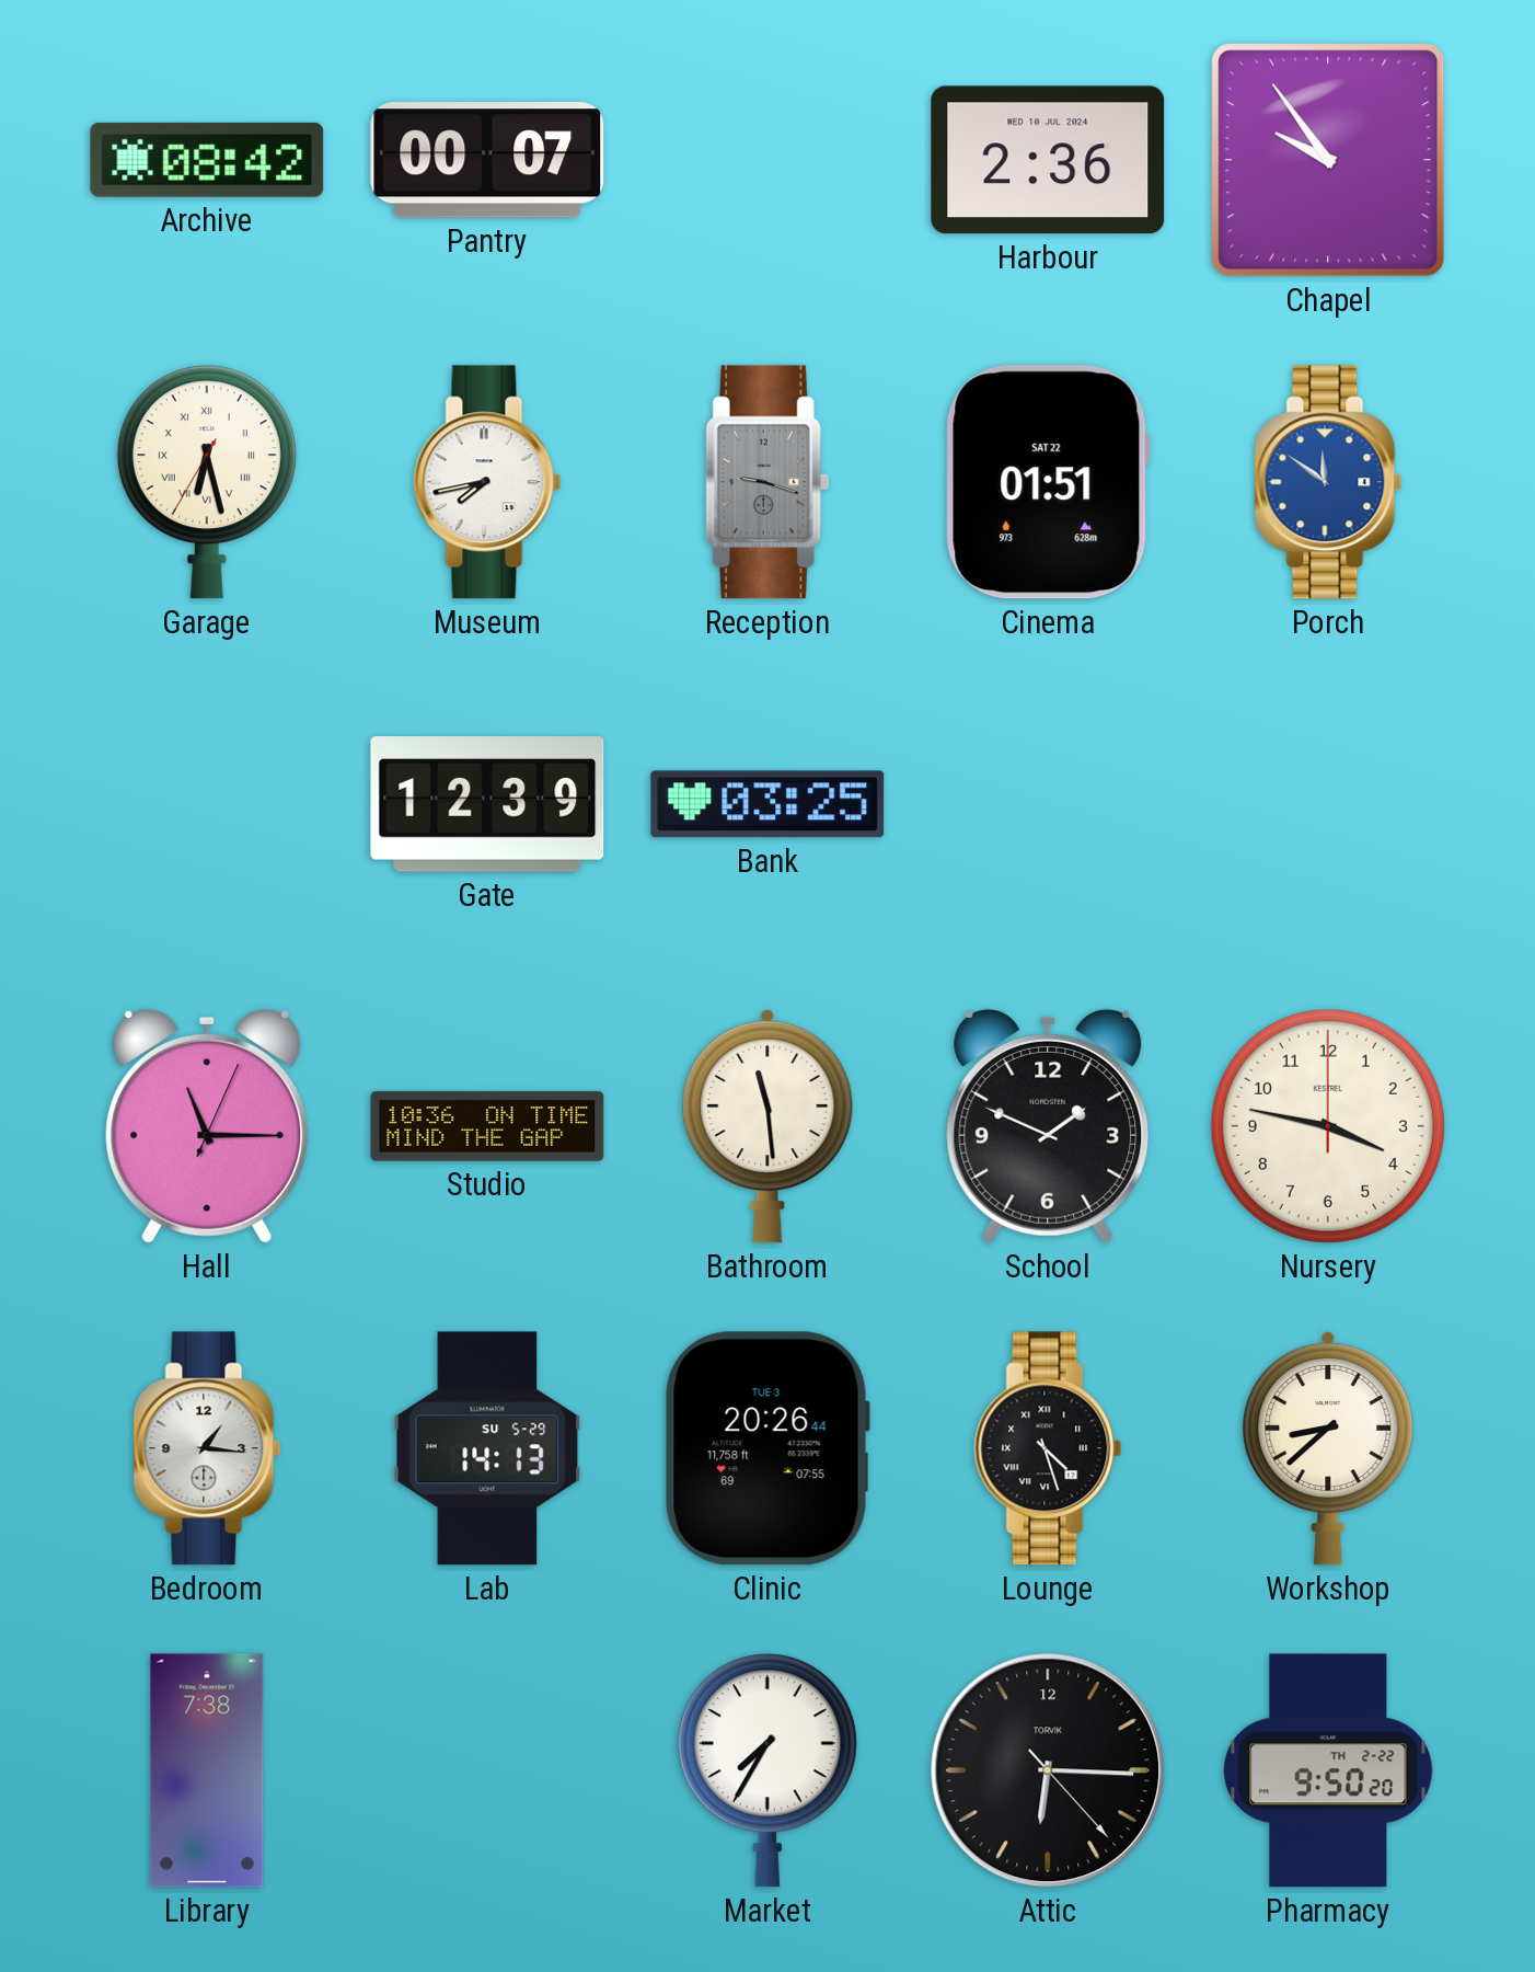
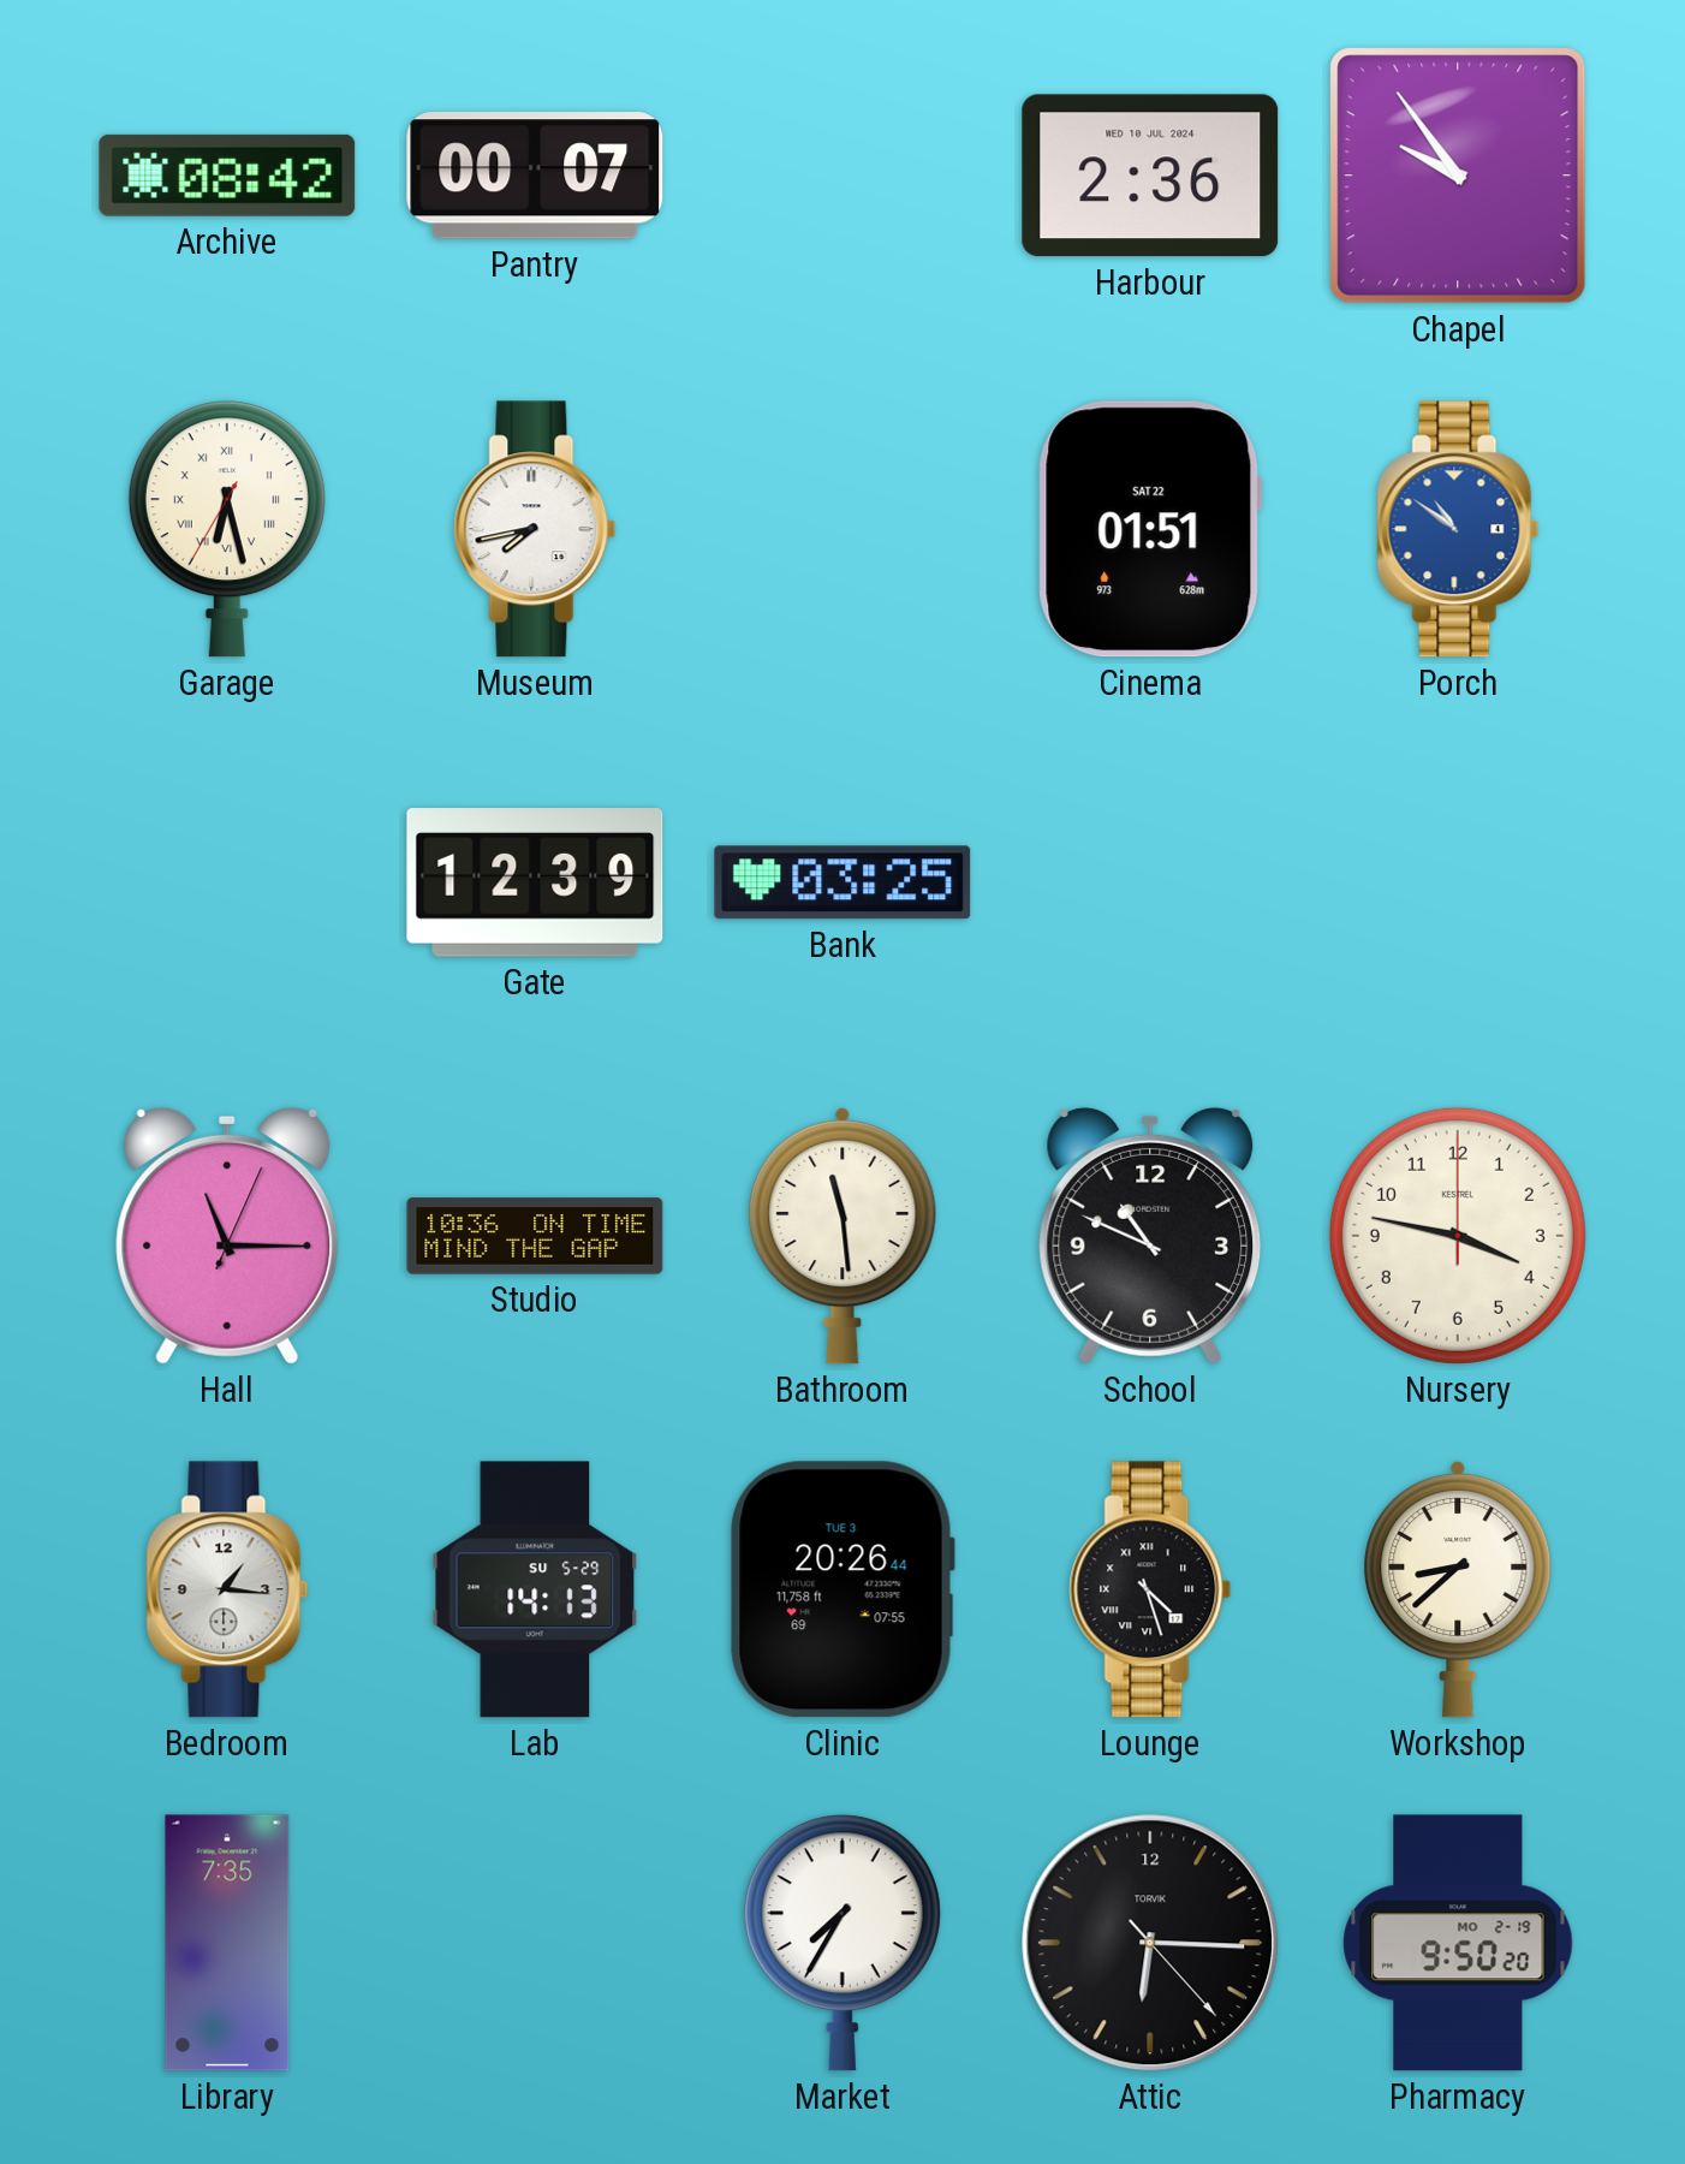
Reception: 9:18 -> none (767, 482)
Porch: 11:51 -> 10:51 (1458, 529)
School: 1:49 -> 10:49 (1150, 1236)
Library: 7:38 -> 7:35 (227, 1943)
Pharmacy date: TH 2-22 -> MO 2-19 (1458, 1943)
